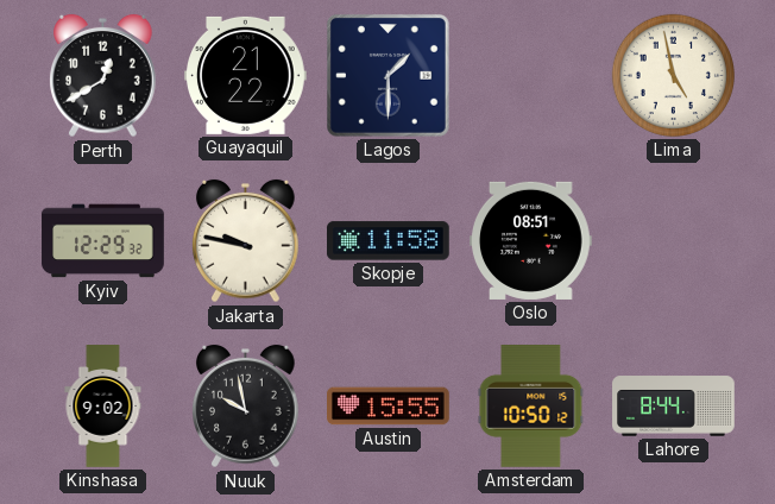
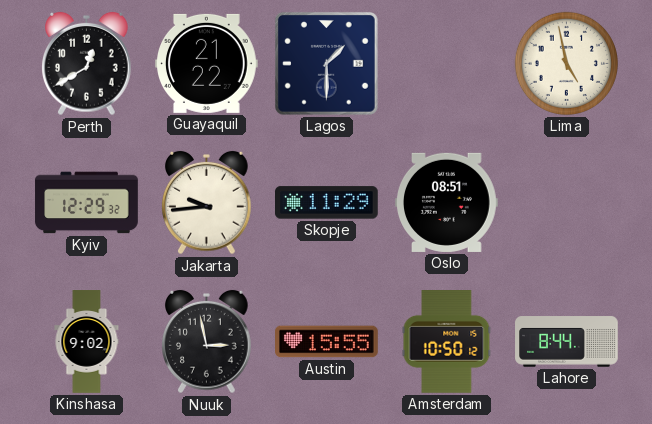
Jakarta: 9:47 -> 9:44 (207, 203)
Skopje: 11:58 -> 11:29 (327, 203)
Nuuk: 9:58 -> 2:58 (207, 342)
